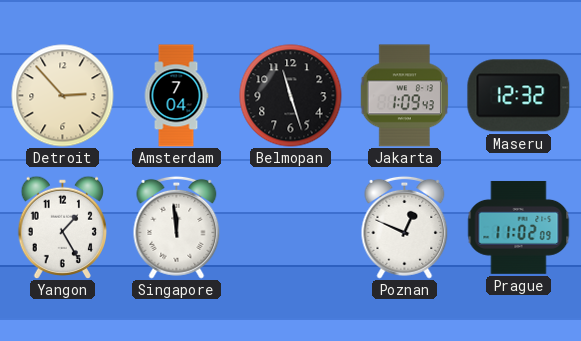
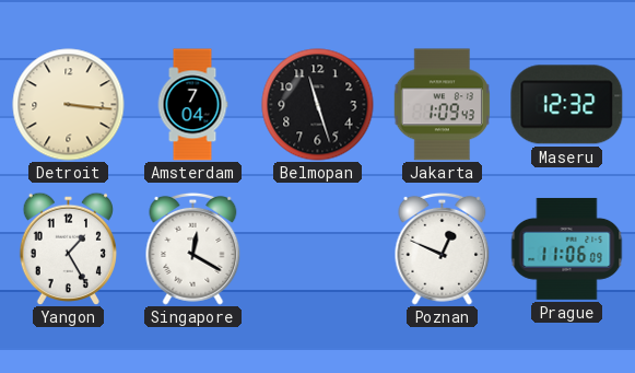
Detroit: 2:53 -> 3:16 (69, 105)
Singapore: 11:59 -> 12:20 (193, 248)
Prague: 11:02 -> 11:06 (567, 248)
